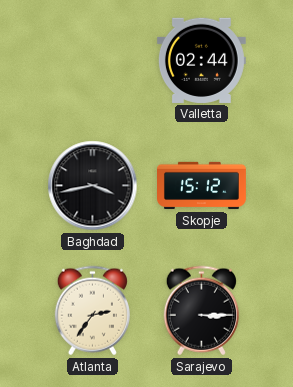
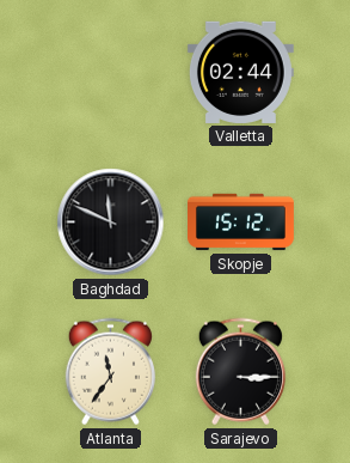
Baghdad: 3:43 -> 11:49 (111, 223)
Atlanta: 2:36 -> 11:36 (110, 372)
